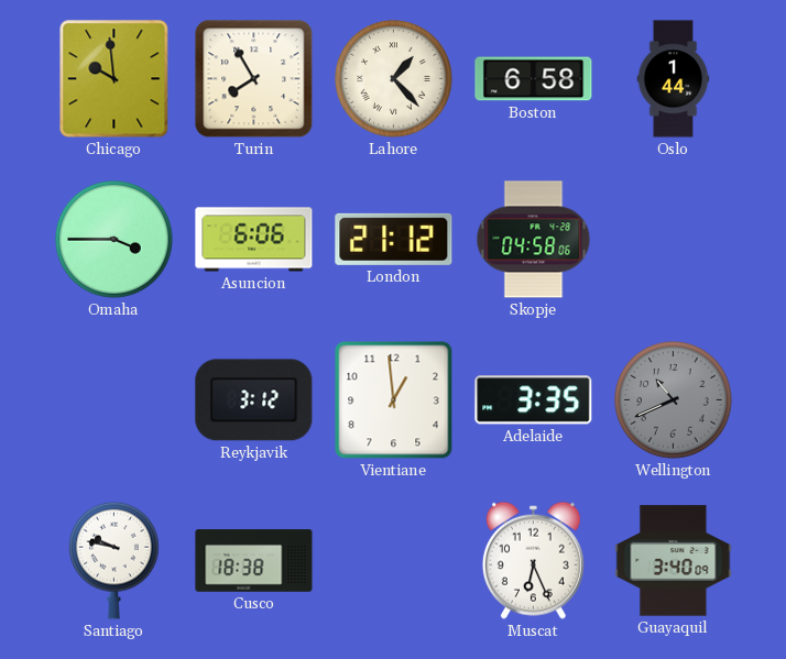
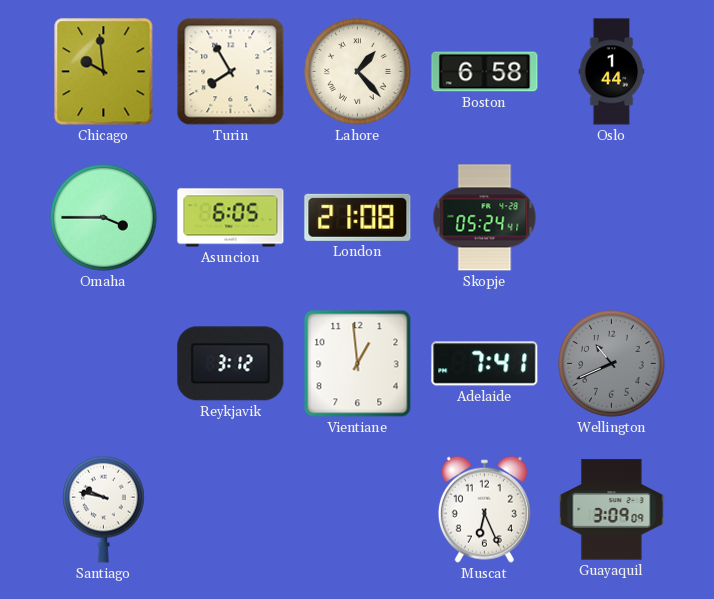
Asuncion: 6:06 -> 6:05 (231, 218)
London: 21:12 -> 21:08 (358, 217)
Skopje: 04:58 -> 05:24 (485, 218)
Adelaide: 3:35 -> 7:41 (485, 364)
Cusco: 18:38 -> none (254, 561)
Guayaquil: 3:40 -> 3:09 (612, 510)
